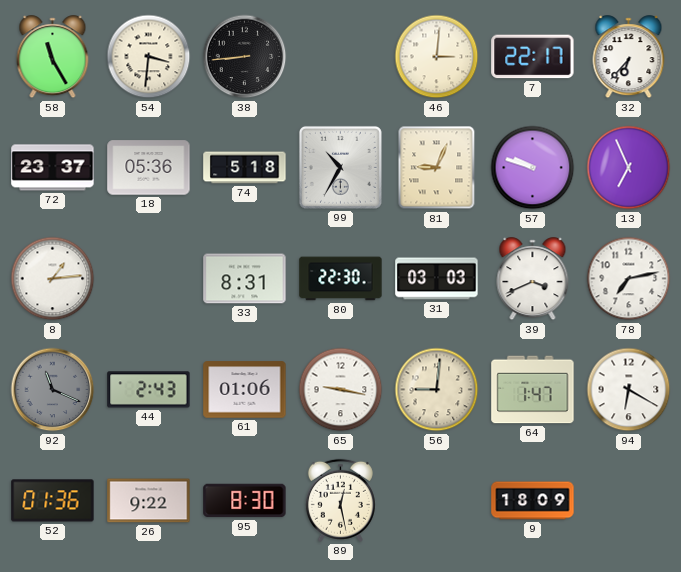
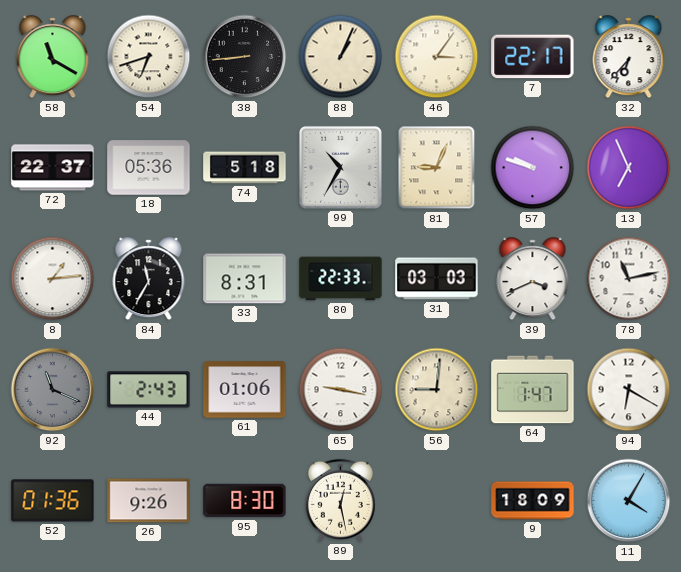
58: 11:25 -> 11:20 (53, 57)
54: 3:31 -> 6:42 (149, 57)
88: none -> 1:04 (341, 57)
46: 3:01 -> 3:06 (437, 57)
72: 23:37 -> 22:37 (53, 168)
84: none -> 11:35 (149, 279)
80: 22:30 -> 22:33 (341, 279)
78: 7:13 -> 11:13 (629, 279)
26: 9:22 -> 9:26 (149, 501)
11: none -> 4:05 (629, 501)
